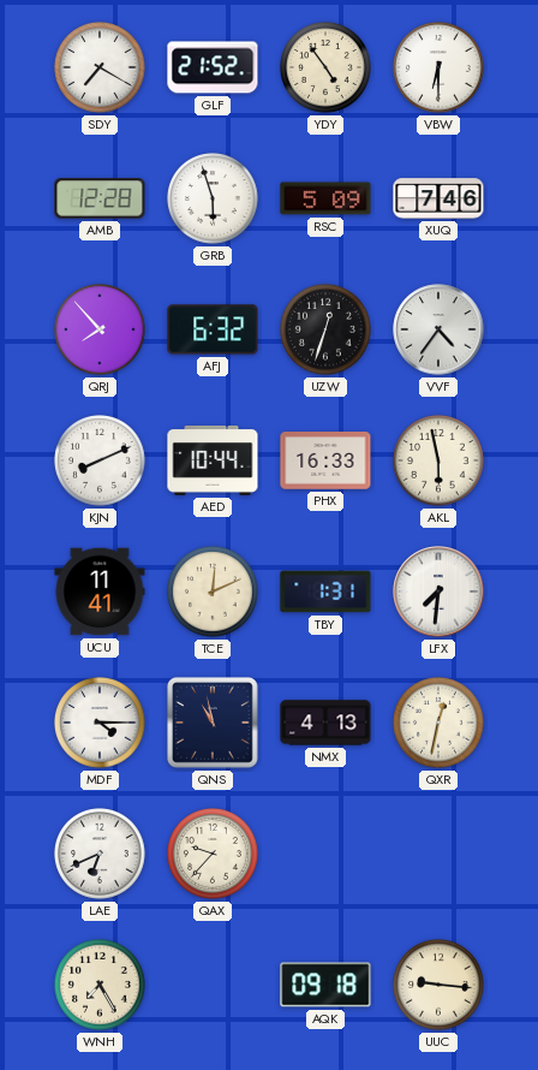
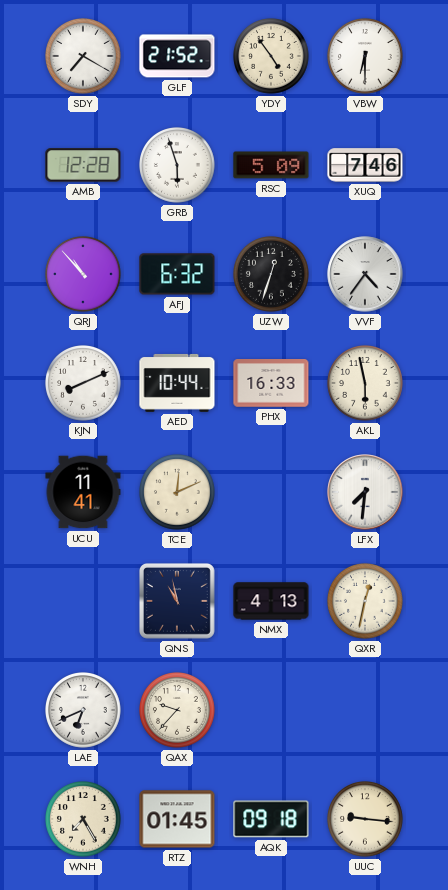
QRJ: 7:53 -> 10:53 (84, 275)
TBY: 1:31 -> none (325, 592)
MDF: 4:15 -> none (101, 724)
RTZ: none -> 01:45 (177, 819)
